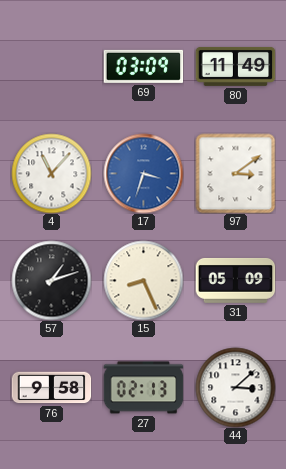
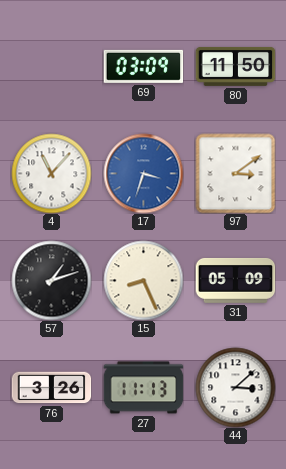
80: 11:49 -> 11:50 (235, 66)
76: 9:58 -> 3:26 (51, 388)
27: 02:13 -> 11:13 (143, 388)
